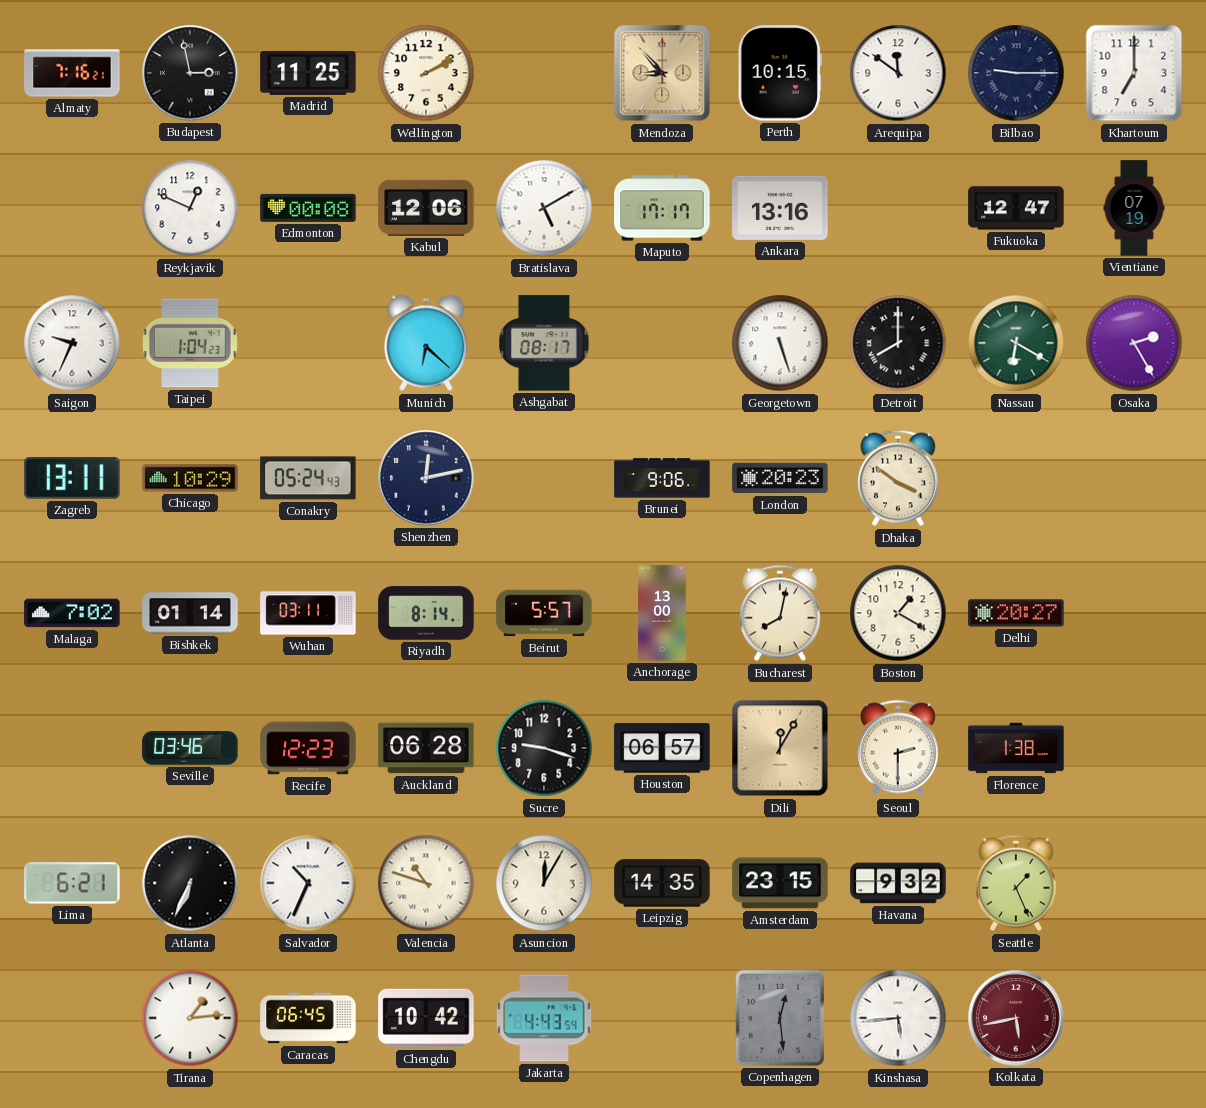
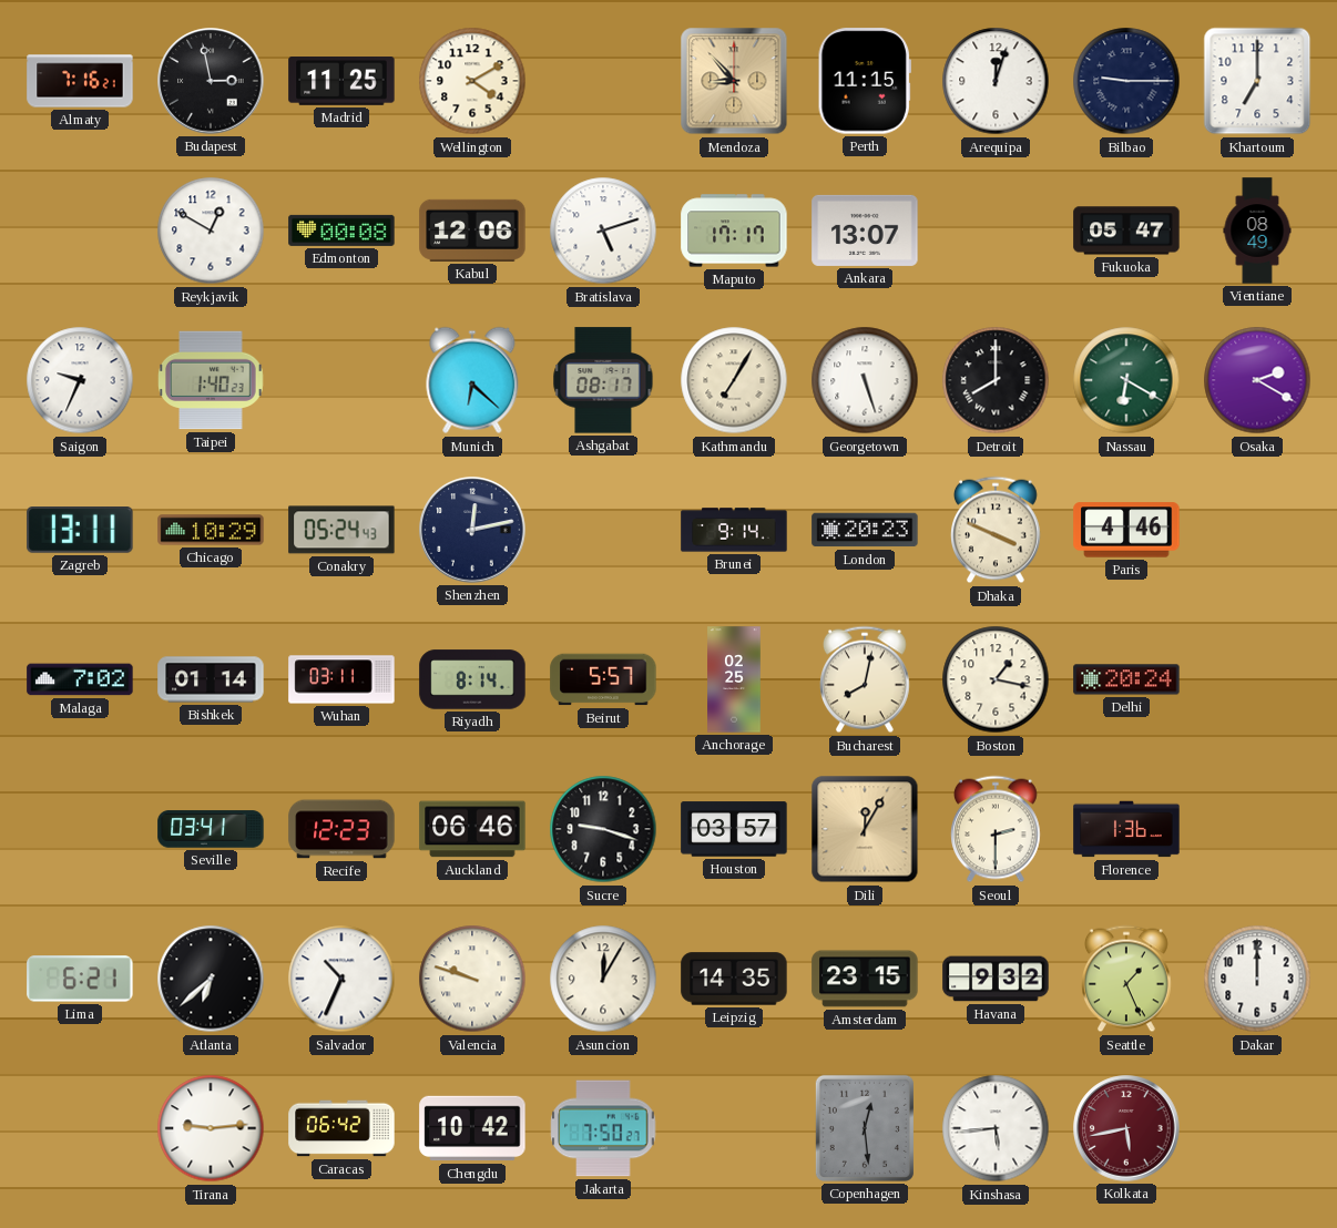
Wellington: 2:10 -> 4:10 (472, 81)
Perth: 10:15 -> 11:15 (865, 81)
Arequipa: 11:51 -> 12:03 (996, 81)
Reykjavik: 12:49 -> 12:50 (211, 231)
Bratislava: 5:10 -> 5:12 (603, 231)
Ankara: 13:16 -> 13:07 (865, 231)
Fukuoka: 12:47 -> 05:47 (1126, 231)
Vientiane: 07:19 -> 08:49 (1257, 231)
Taipei: 1:04 -> 1:40 (212, 380)
Kathmandu: none -> 7:05 (734, 380)
Osaka: 2:25 -> 2:20 (1257, 380)
Brunei: 9:06 -> 9:14 (734, 530)
Dhaka: 3:51 -> 3:49 (997, 530)
Paris: none -> 4:46 (1126, 530)
Anchorage: 13:00 -> 02:25 (734, 679)
Boston: 1:20 -> 1:17 (996, 679)
Delhi: 20:27 -> 20:24 (1126, 679)
Seville: 03:46 -> 03:41 (211, 829)
Auckland: 06:28 -> 06:46 (472, 829)
Houston: 06:57 -> 03:57 (734, 829)
Florence: 1:38 -> 1:36 (1126, 829)
Atlanta: 6:34 -> 6:38 (211, 979)
Valencia: 10:48 -> 9:48 (472, 979)
Dakar: none -> 12:00 (1257, 979)
Tirana: 1:14 -> 9:14 (211, 1128)
Caracas: 06:45 -> 06:42 (341, 1128)
Jakarta: 4:43 -> 7:50 (603, 1128)
